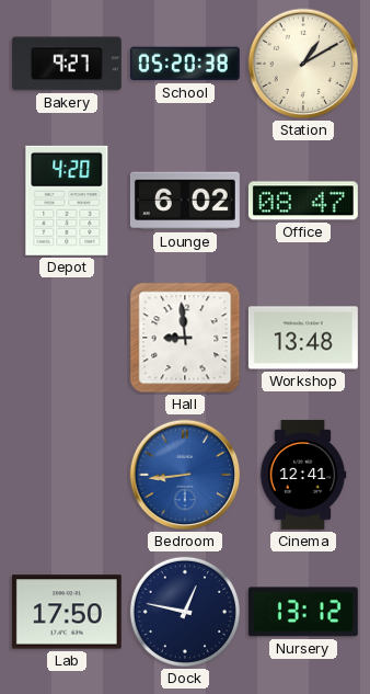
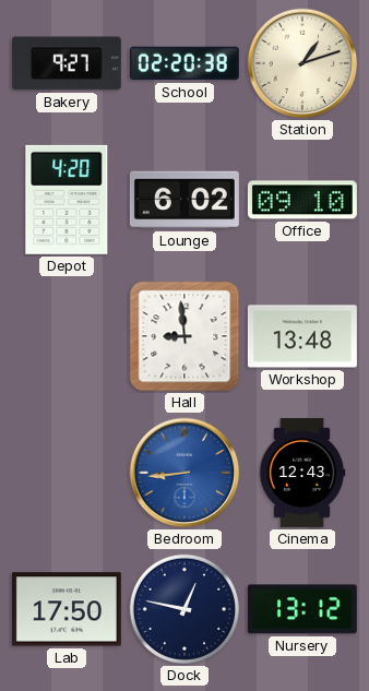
School: 05:20 -> 02:20 (184, 63)
Station: 1:10 -> 1:12 (302, 63)
Office: 08:47 -> 09:10 (302, 200)
Cinema: 12:41 -> 12:43 (302, 473)
